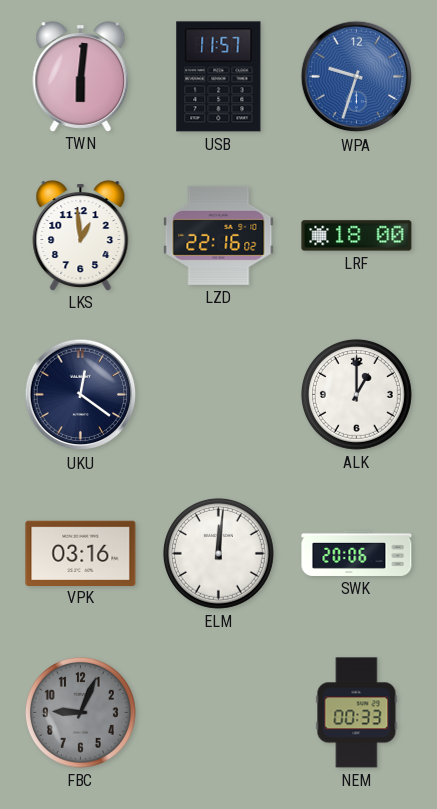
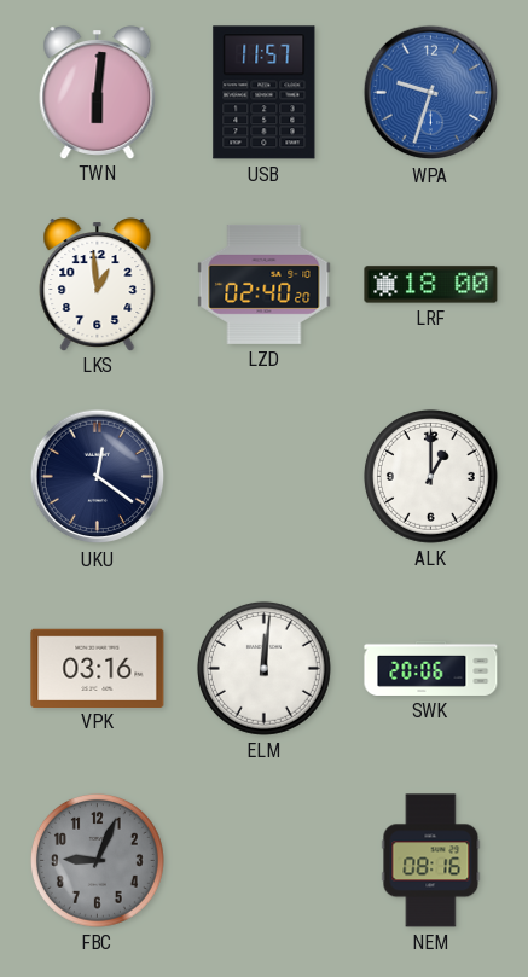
LZD: 22:16 -> 02:40 (265, 284)
NEM: 00:33 -> 08:16 (431, 861)
